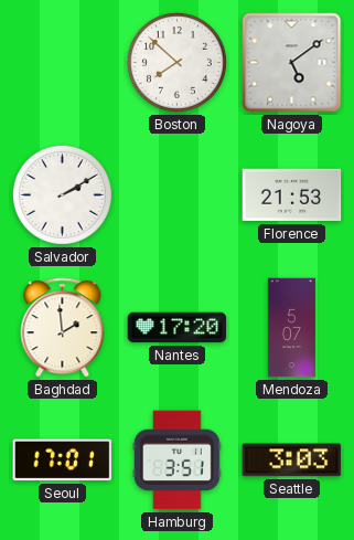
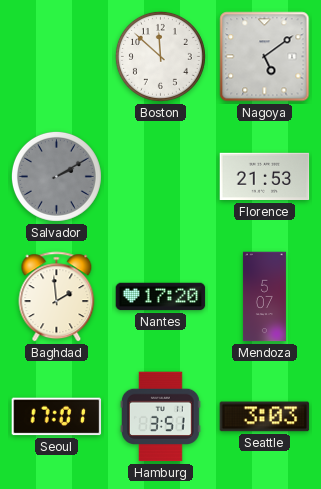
Boston: 7:52 -> 11:52 (160, 56)
Salvador dial: white -> grey (56, 176)
